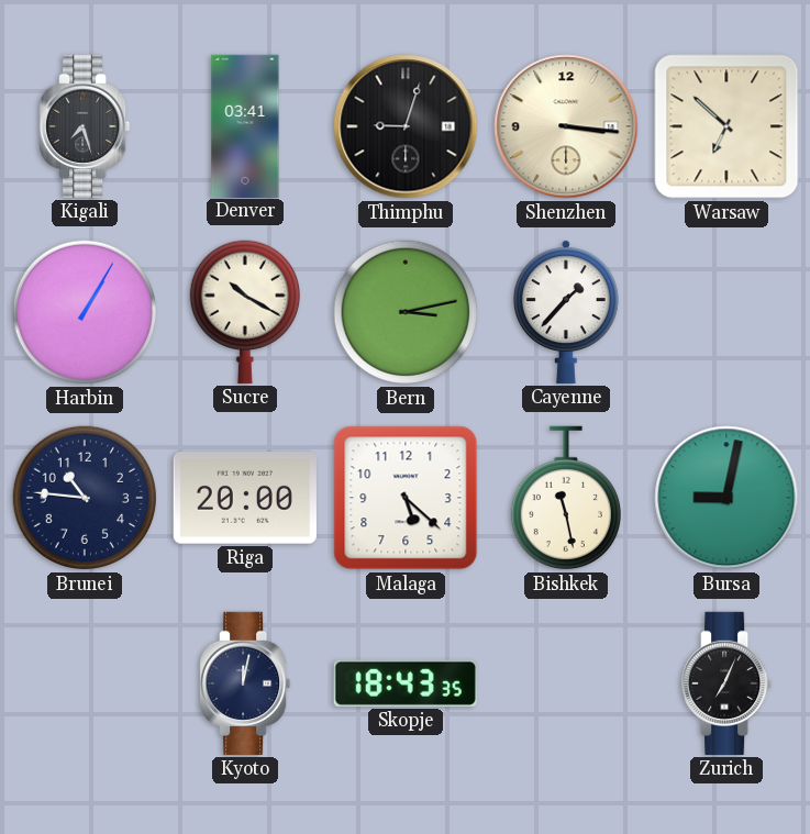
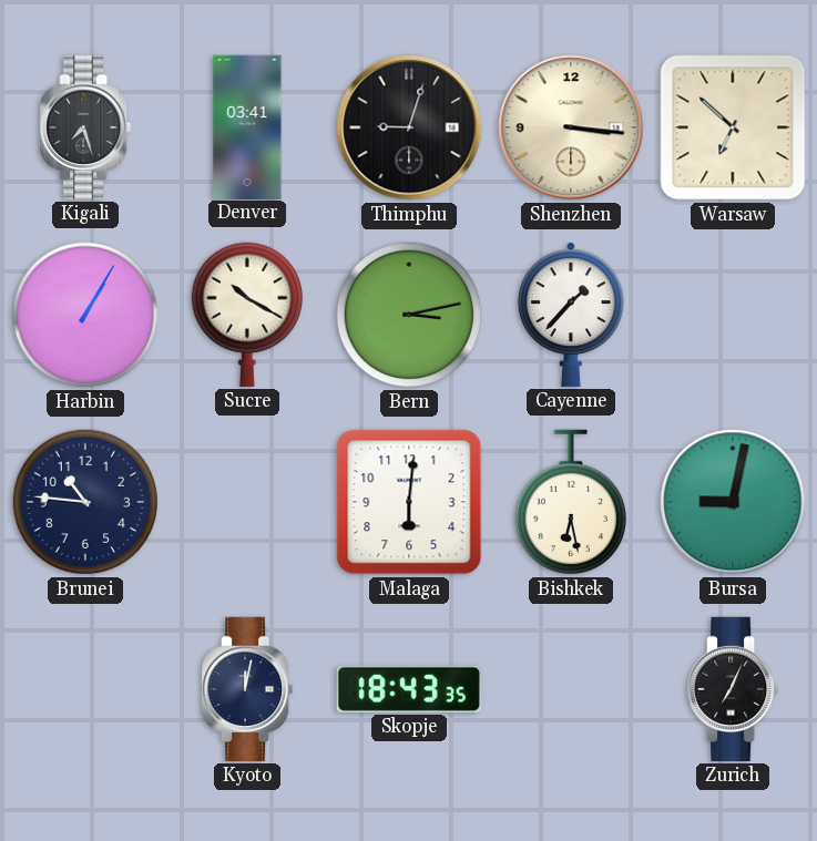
Riga: 20:00 -> none (245, 498)
Malaga: 5:22 -> 6:01 (409, 502)
Bishkek: 11:28 -> 6:28 (571, 502)
